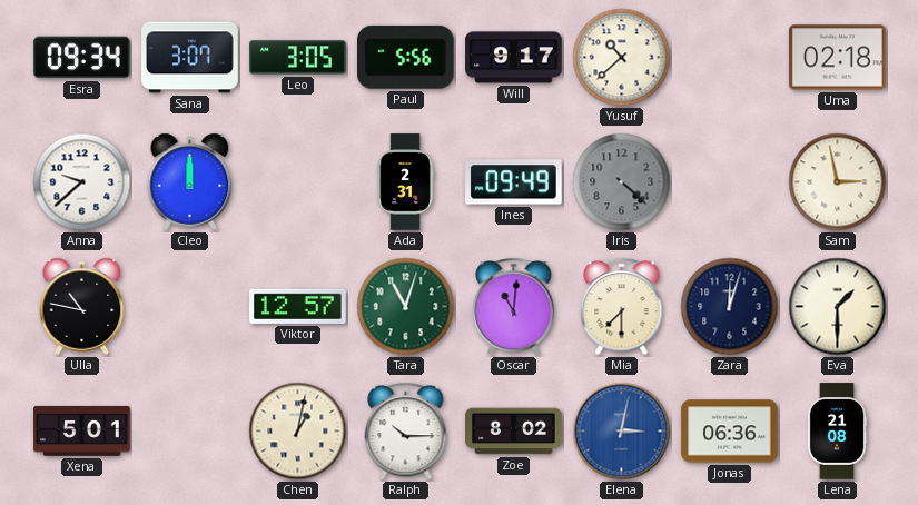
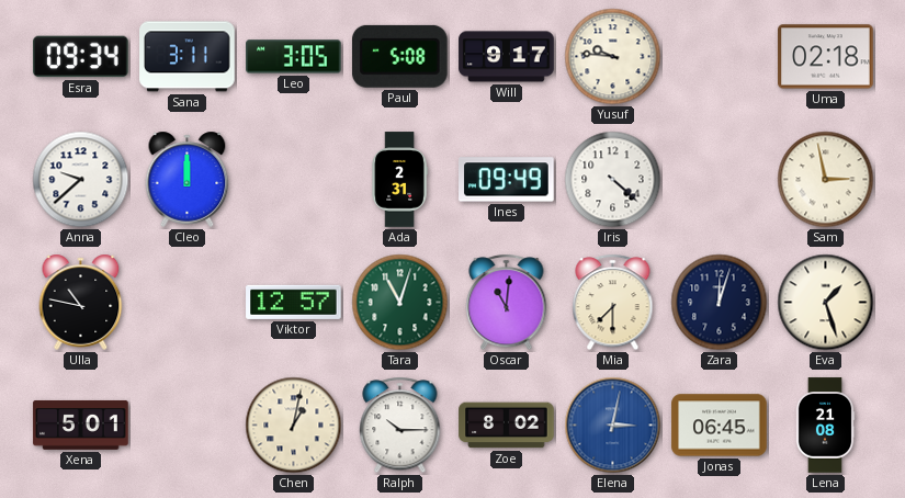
Sana: 3:07 -> 3:11 (188, 57)
Paul: 5:56 -> 5:08 (399, 56)
Yusuf: 10:38 -> 9:46 (613, 57)
Iris dial: grey -> white (613, 180)
Eva: 1:30 -> 1:27 (826, 303)
Jonas: 06:36 -> 06:45 (720, 426)
